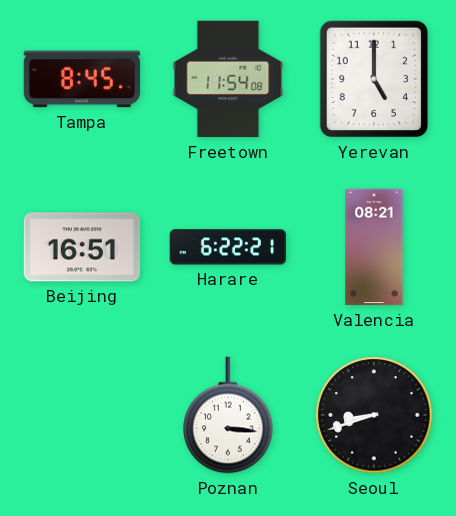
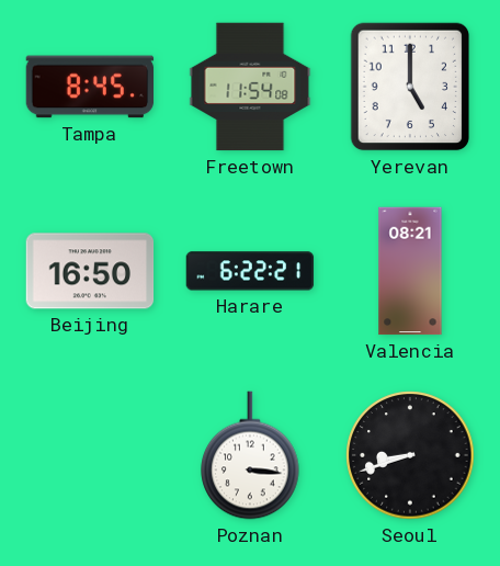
Beijing: 16:51 -> 16:50 (90, 271)
